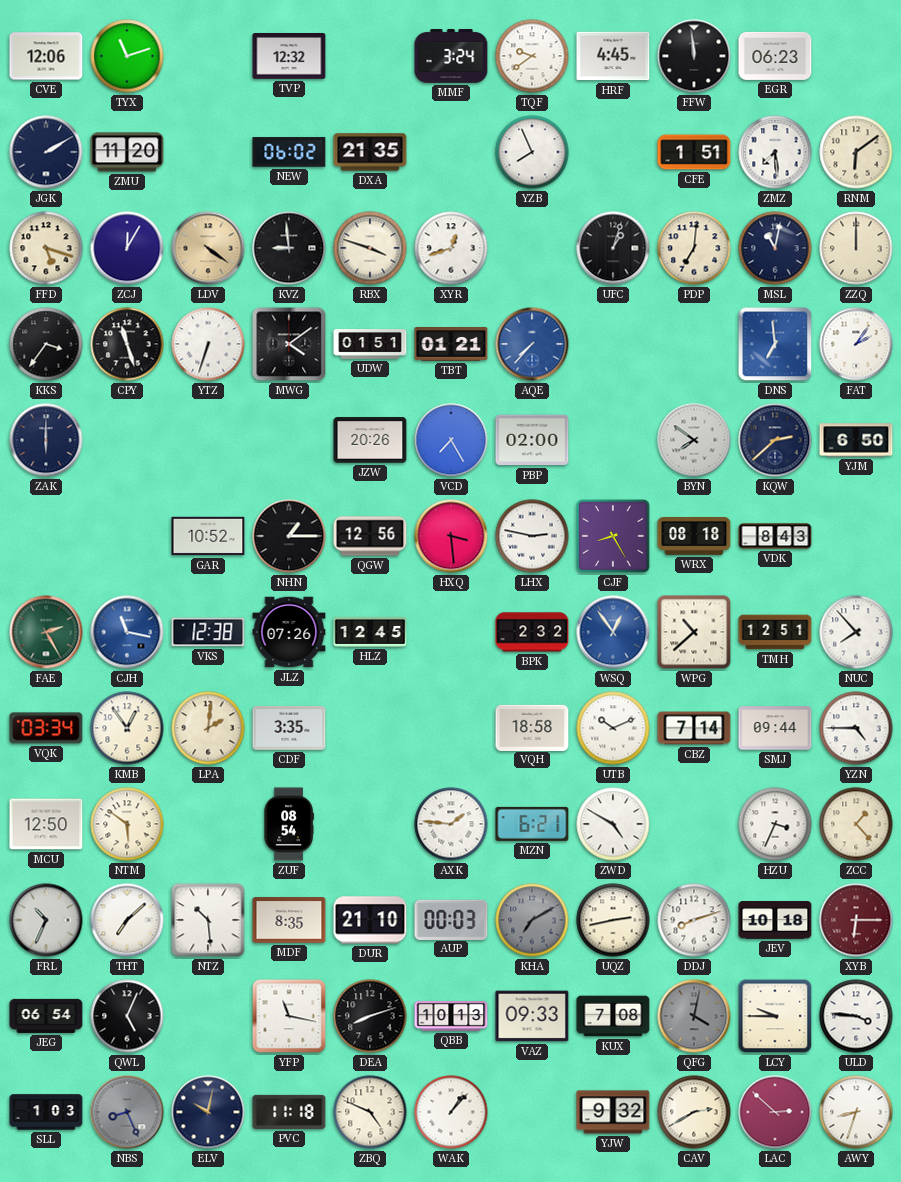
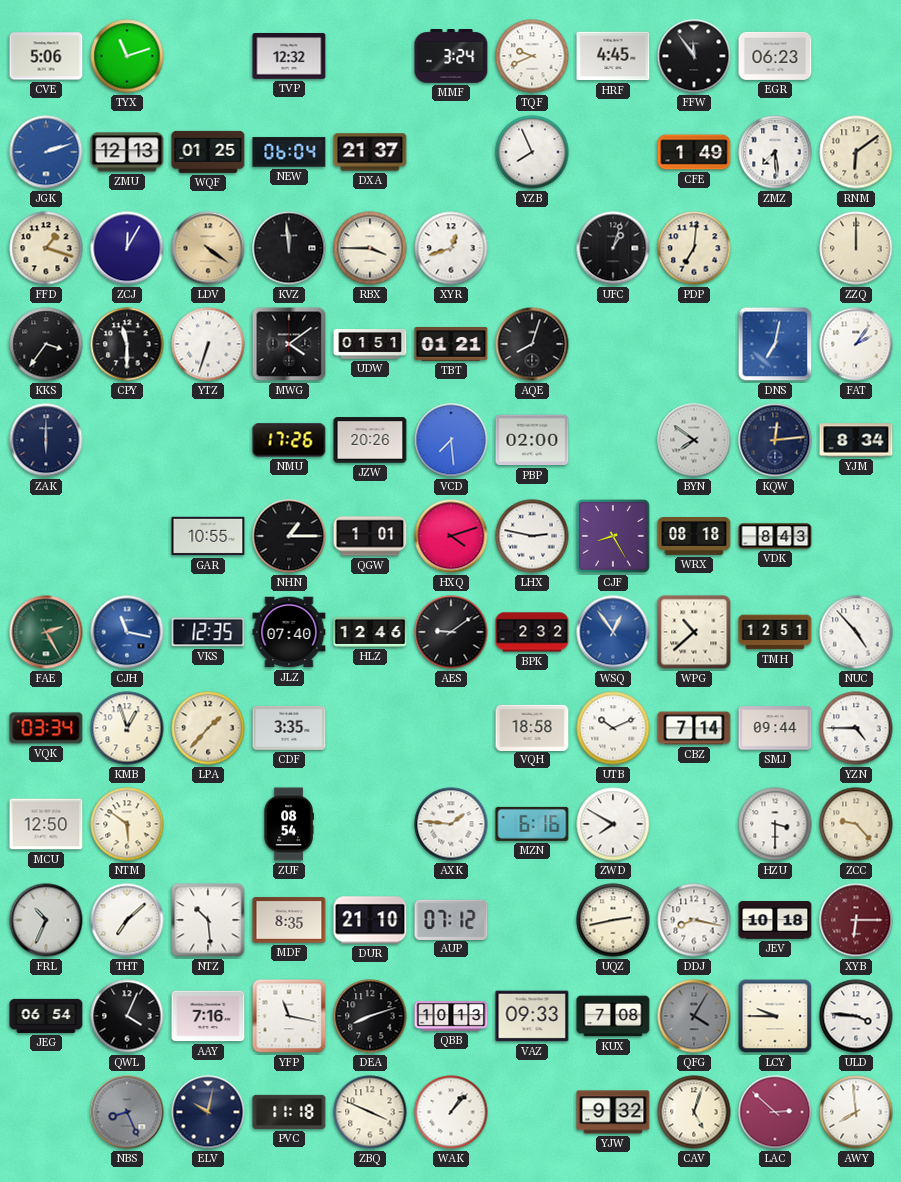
CVE: 12:06 -> 5:06 (46, 56)
TQF: 9:39 -> 9:41 (532, 56)
FFW: 11:59 -> 11:54 (694, 56)
JGK: 2:10 -> 2:12 (46, 152)
JGK dial: navy -> blue (46, 152)
ZMU: 11:20 -> 12:13 (127, 152)
WQF: none -> 01:25 (208, 152)
NEW: 06:02 -> 06:04 (289, 152)
DXA: 21:35 -> 21:37 (370, 152)
CFE: 1:51 -> 1:49 (694, 152)
FFD: 5:18 -> 1:18 (46, 248)
KVZ: 8:59 -> 11:59 (289, 248)
RBX: 3:48 -> 3:45 (370, 248)
MSL: 11:02 -> none (775, 248)
CPY: 11:27 -> 11:30 (127, 344)
AQE: 7:37 -> 8:03 (532, 344)
AQE dial: blue -> black (532, 344)
DNS: 6:59 -> 7:02 (775, 344)
NMU: none -> 17:26 (289, 440)
VCD: 7:25 -> 7:29 (451, 440)
KQW: 2:38 -> 12:14 (775, 440)
YJM: 6:50 -> 8:34 (856, 440)
GAR: 10:52 -> 10:55 (208, 536)
QGW: 12:56 -> 1:01 (370, 536)
HXQ: 3:29 -> 4:12 (451, 536)
VKS: 12:38 -> 12:35 (208, 632)
JLZ: 07:26 -> 07:40 (289, 632)
HLZ: 12:45 -> 12:46 (370, 632)
AES: none -> 9:09 (451, 632)
NUC: 7:53 -> 4:53 (856, 632)
KMB: 12:54 -> 12:57 (127, 728)
LPA: 2:01 -> 1:37 (208, 728)
MZN: 6:21 -> 6:16 (532, 824)
ZWD: 4:50 -> 7:50 (613, 824)
HZU: 3:34 -> 3:30 (775, 824)
ZCC: 1:23 -> 9:23 (856, 824)
AUP: 00:03 -> 07:12 (451, 919)
KHA: 7:10 -> none (532, 920)
DDJ: 8:12 -> 8:17 (694, 920)
QWL: 5:04 -> 4:04 (127, 1016)
AAY: none -> 7:16 (208, 1016)
QFG: 4:02 -> 4:05 (694, 1016)
SLL: 1:03 -> none (46, 1112)
ZBQ: 4:49 -> 3:49 (370, 1112)
CAV: 2:40 -> 5:03 (694, 1112)
AWY: 8:33 -> 7:59 (856, 1112)
